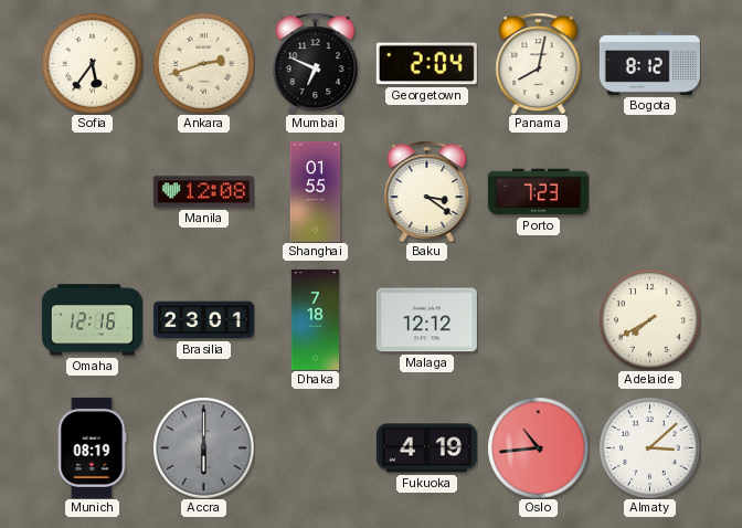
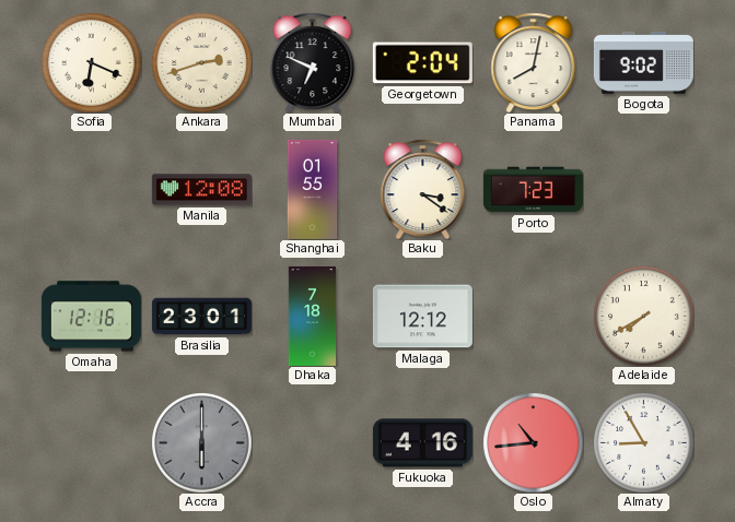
Sofia: 5:36 -> 6:19 (91, 62)
Bogota: 8:12 -> 9:02 (643, 62)
Munich: 08:19 -> none (92, 447)
Fukuoka: 4:19 -> 4:16 (422, 443)
Almaty: 3:08 -> 8:55 (643, 442)
